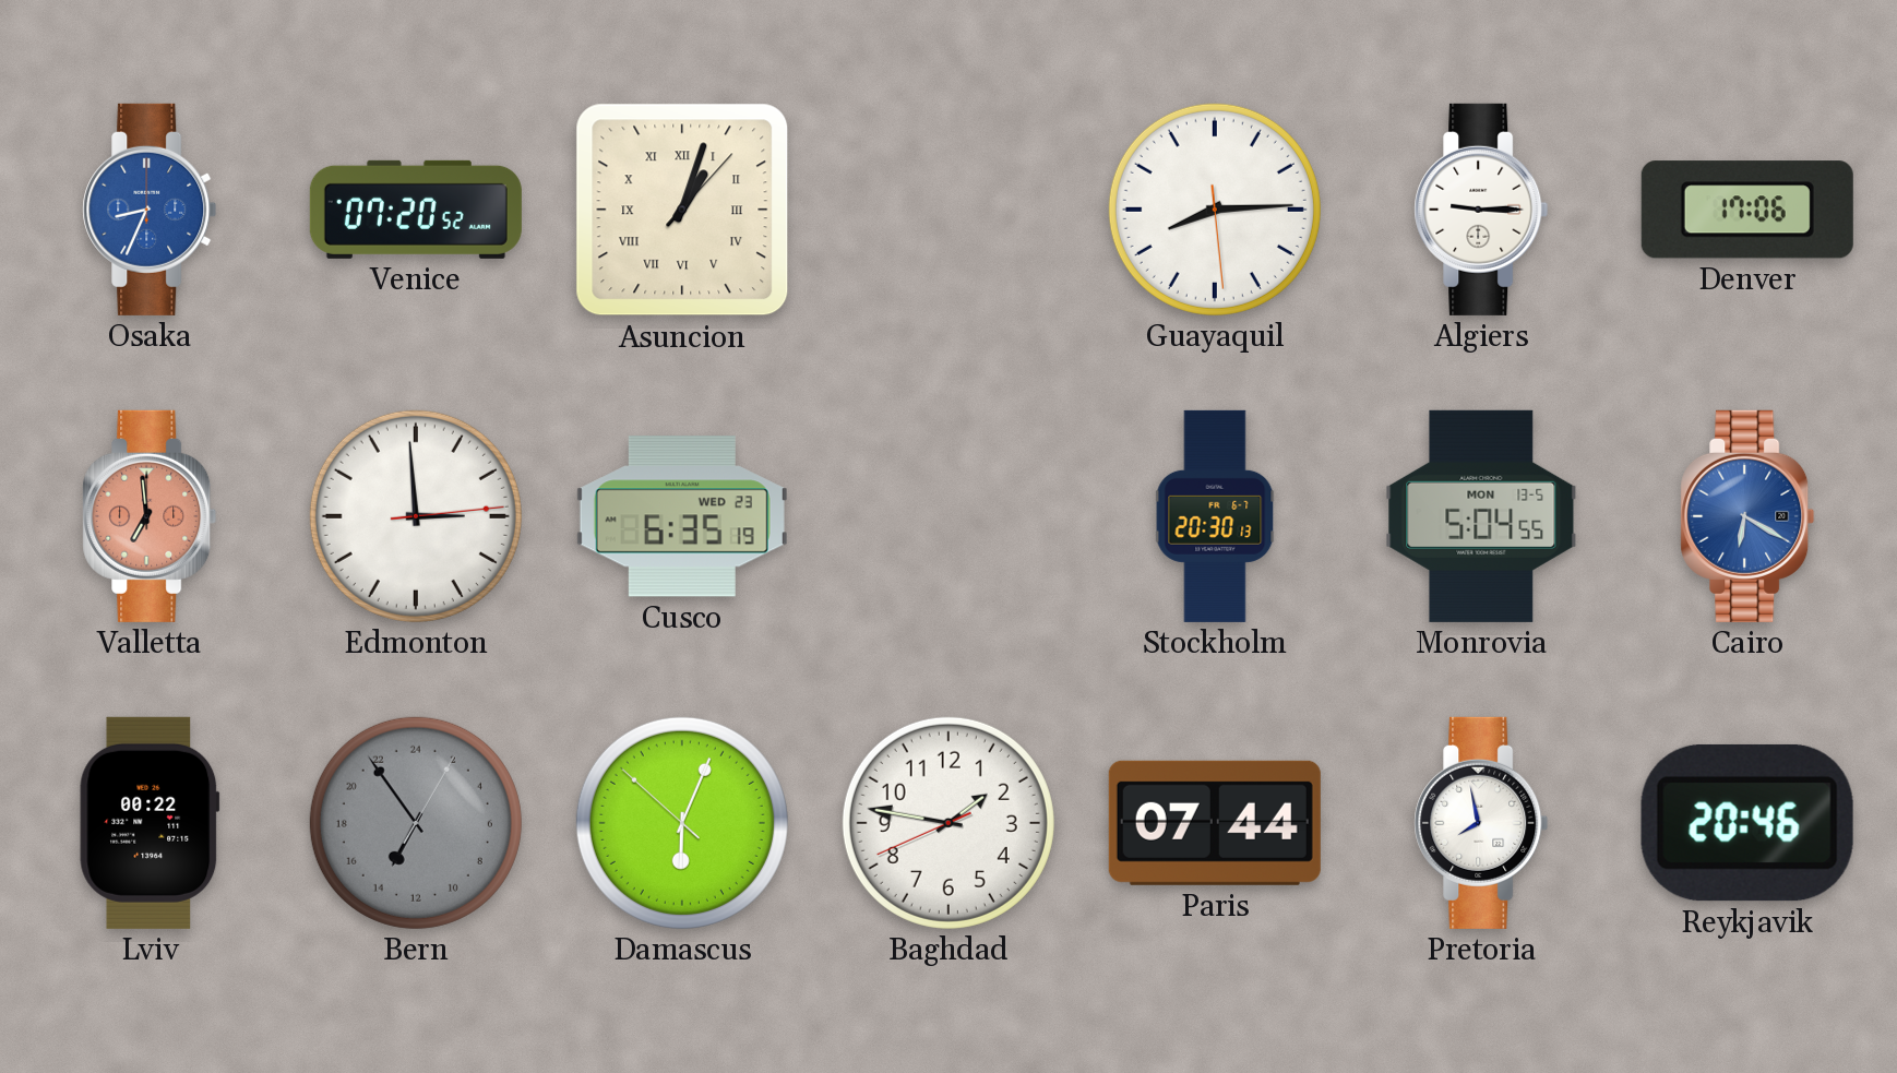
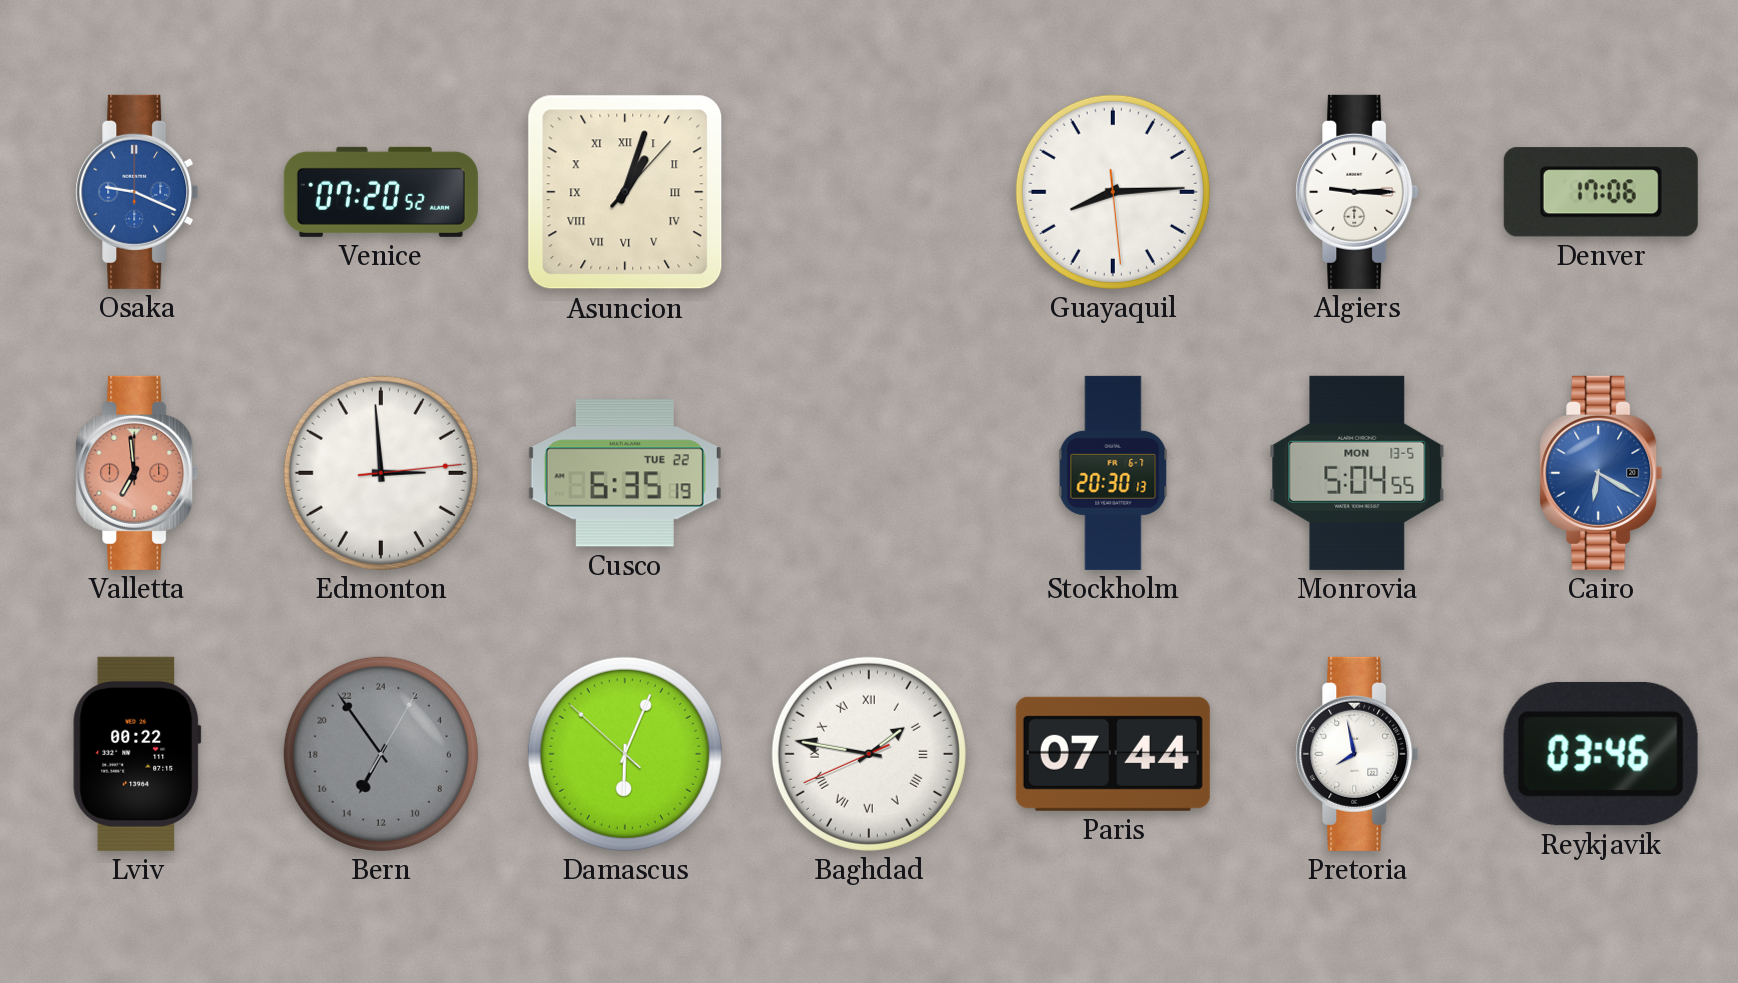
Osaka: 8:34 -> 9:19 (137, 192)
Cusco date: WED 23 -> TUE 22 (625, 473)
Baghdad numerals: Arabic -> Roman (869, 754)
Reykjavik: 20:46 -> 03:46 (1601, 754)
